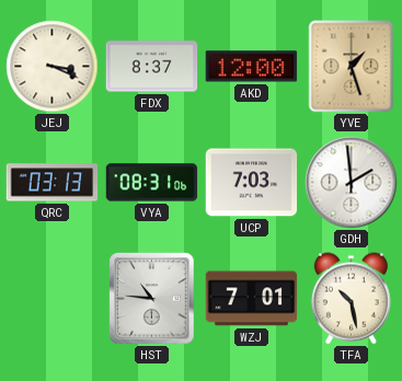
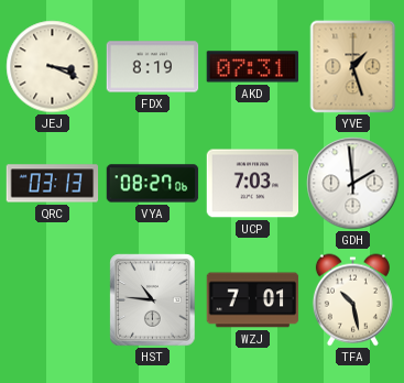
FDX: 8:37 -> 8:19 (153, 67)
AKD: 12:00 -> 07:31 (253, 67)
VYA: 08:31 -> 08:27 (153, 184)
